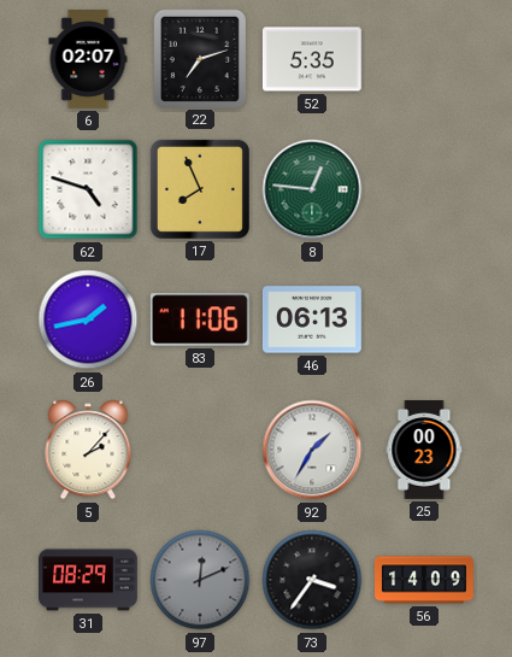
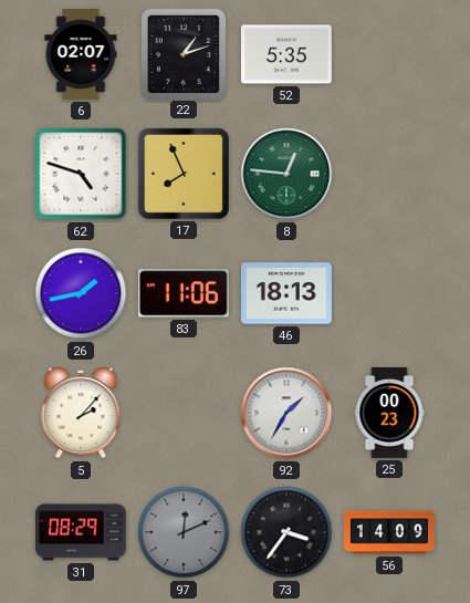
22: 7:12 -> 1:12 (182, 53)
46: 06:13 -> 18:13 (286, 293)
